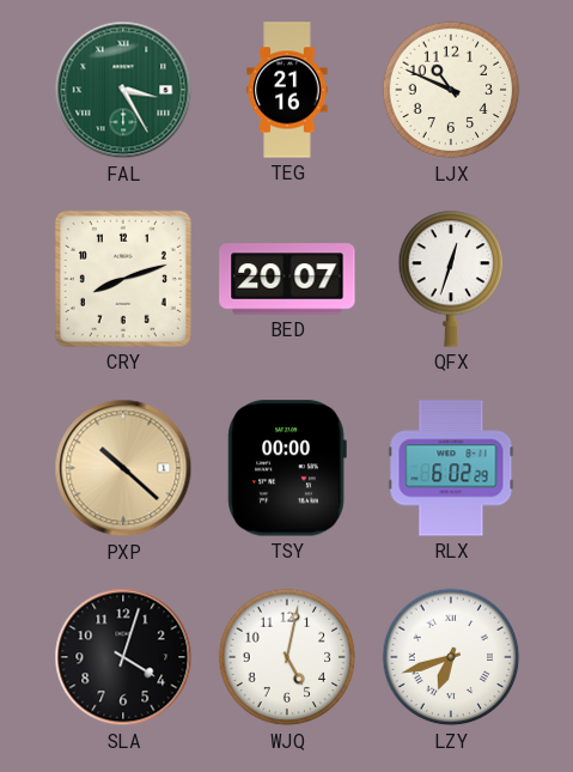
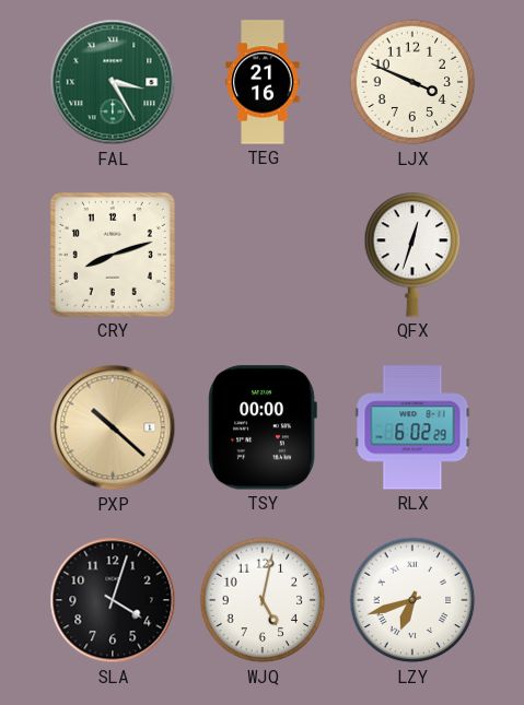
LJX: 10:49 -> 3:49 (412, 82)
BED: 20:07 -> none (287, 279)
